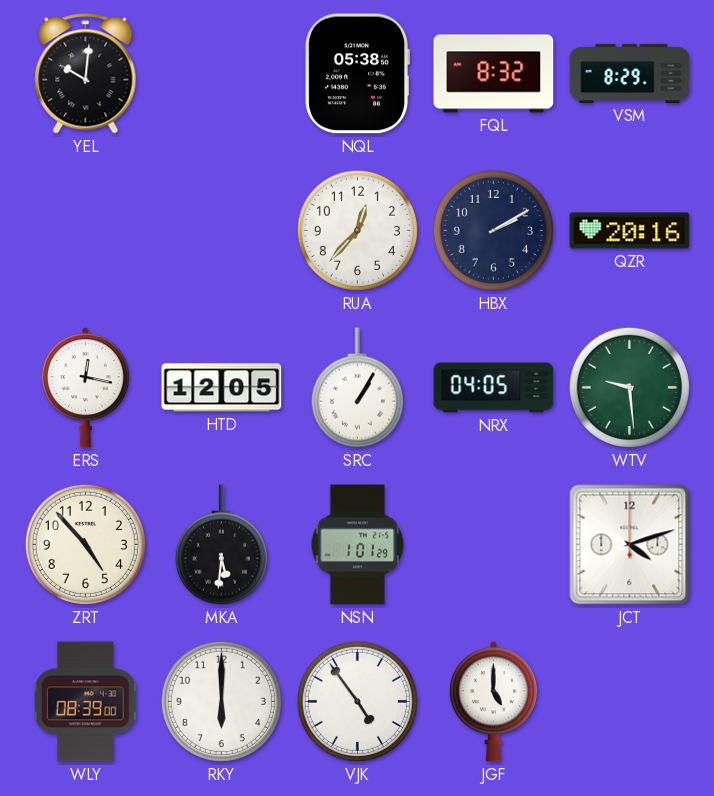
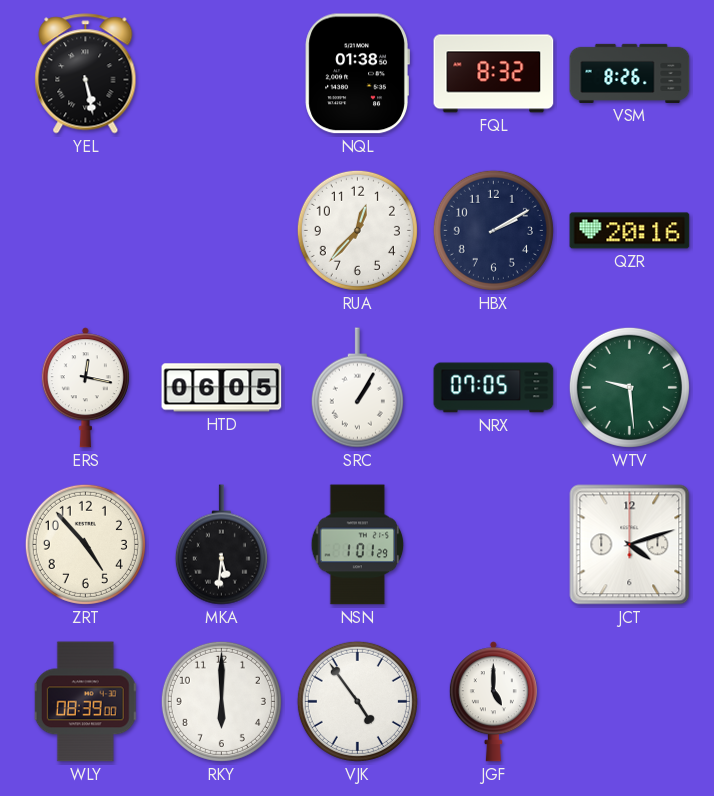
YEL: 10:01 -> 5:28 (86, 74)
NQL: 05:38 -> 01:38 (357, 74)
VSM: 8:29 -> 8:26 (630, 73)
HTD: 12:05 -> 06:05 (222, 388)
NRX: 04:05 -> 07:05 (494, 388)
